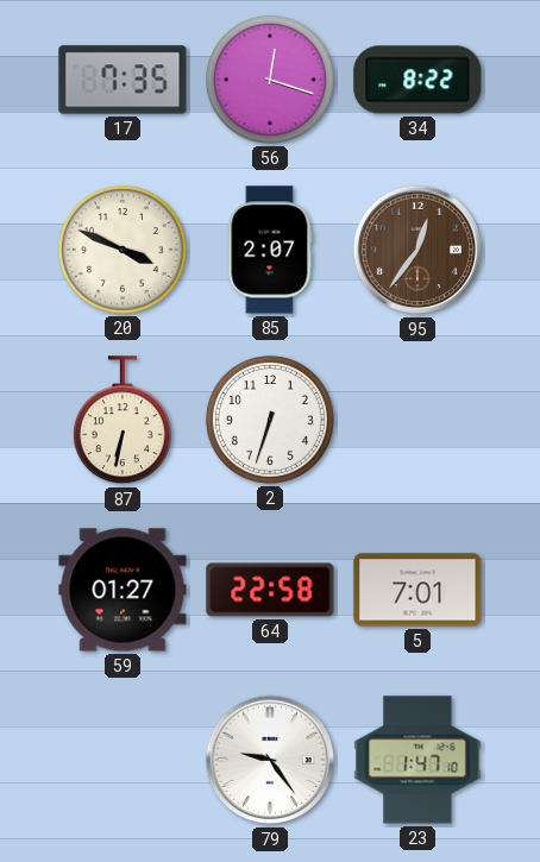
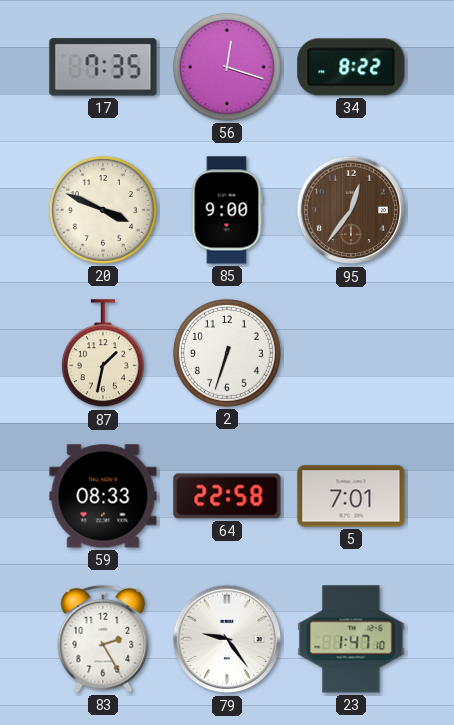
85: 2:07 -> 9:00 (227, 210)
87: 6:32 -> 1:32 (103, 354)
59: 01:27 -> 08:33 (103, 496)
83: none -> 2:25 (103, 639)
